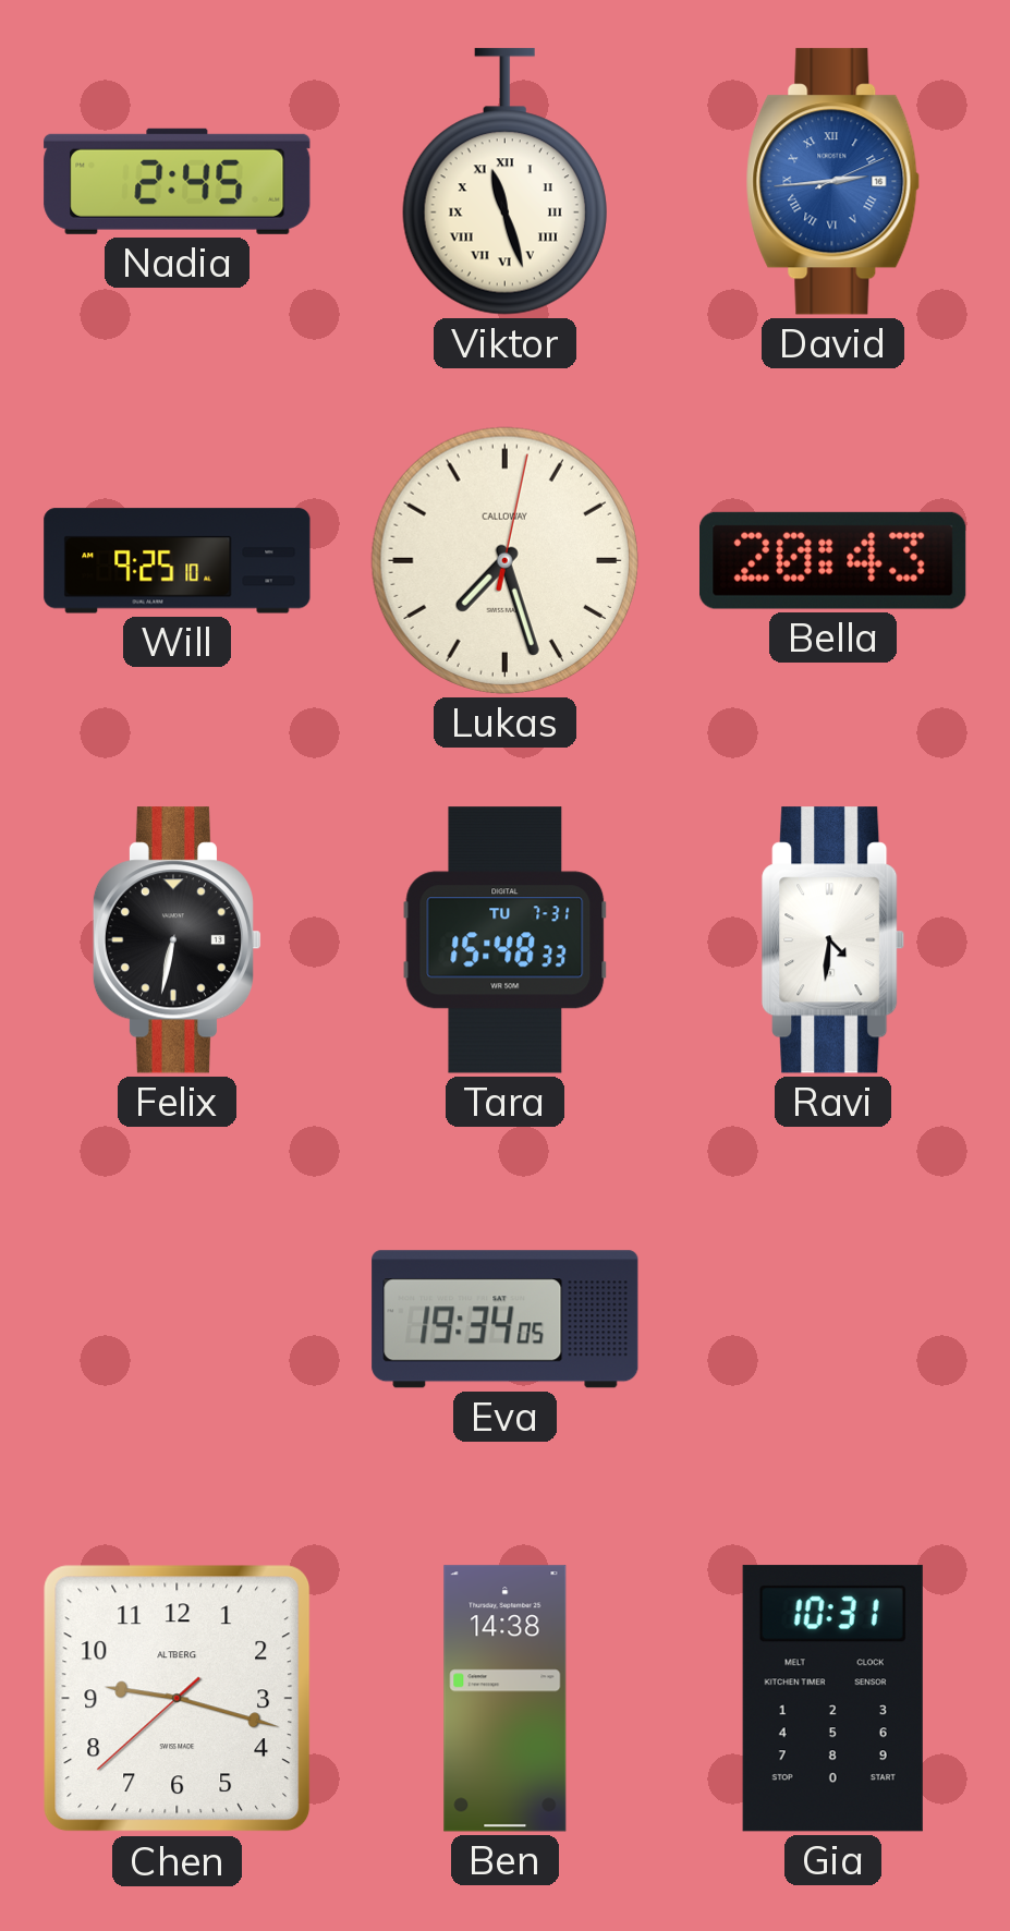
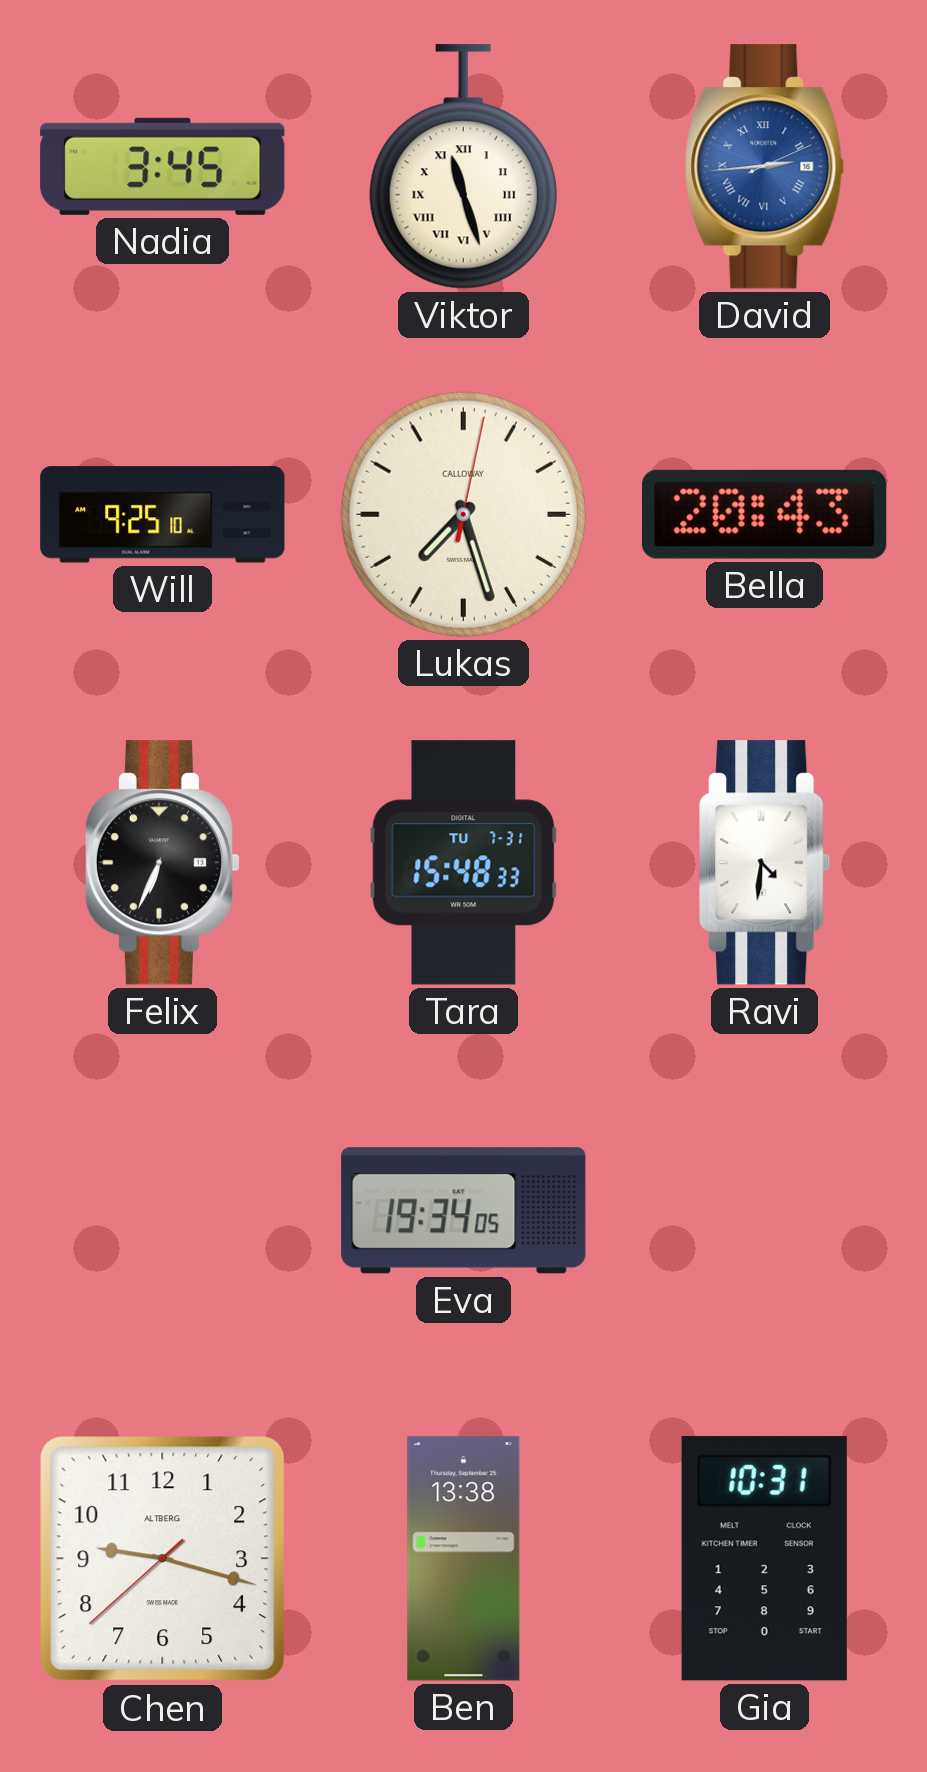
Nadia: 2:45 -> 3:45 (163, 166)
Felix: 6:32 -> 6:34 (163, 863)
Ben: 14:38 -> 13:38 (464, 1559)
